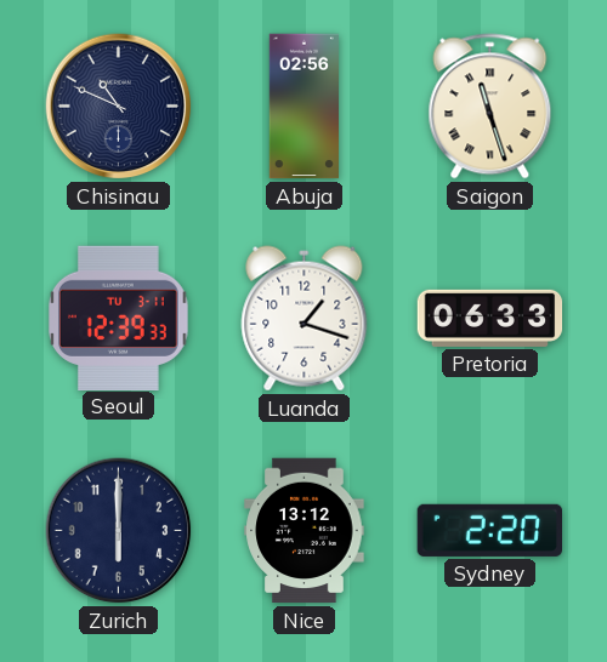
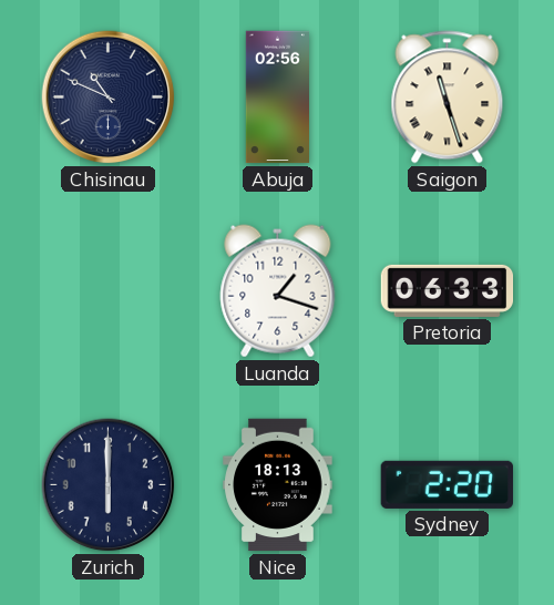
Seoul: 12:39 -> none (119, 318)
Nice: 13:12 -> 18:13 (278, 485)
